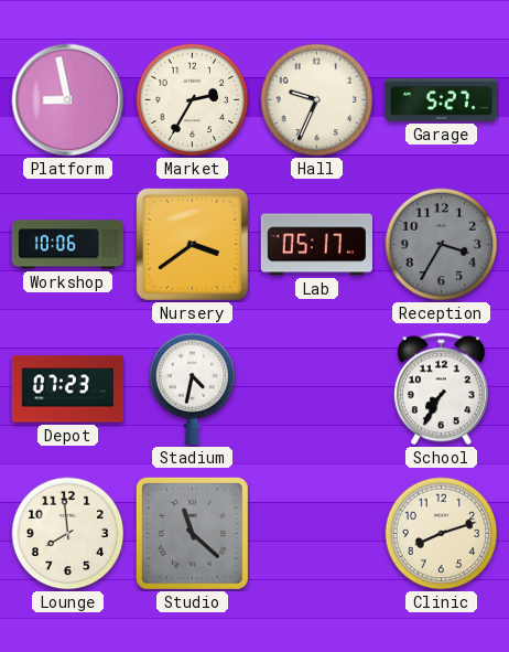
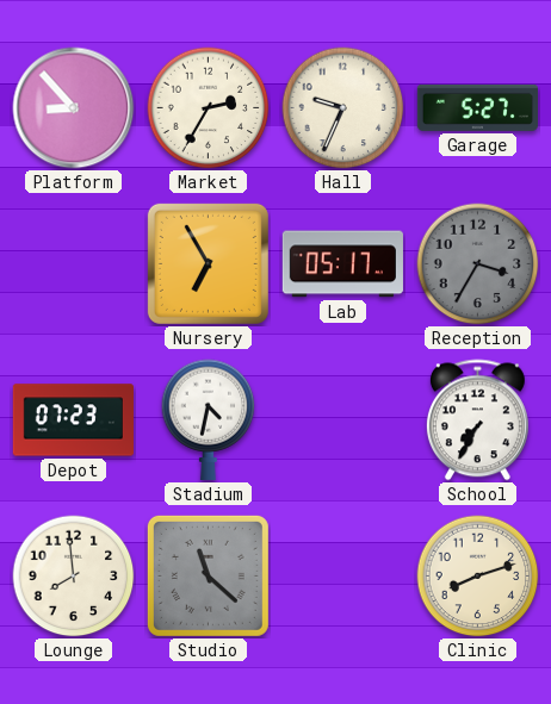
Platform: 8:58 -> 8:53 (74, 108)
Workshop: 10:06 -> none (67, 245)
Nursery: 3:39 -> 6:55 (208, 263)
